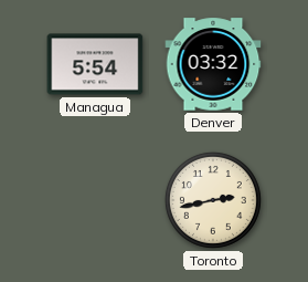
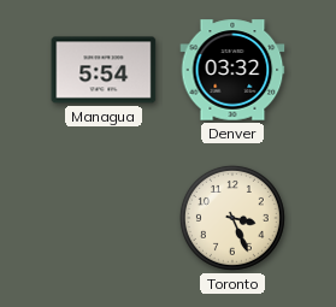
Toronto: 2:43 -> 3:26 (232, 218)
